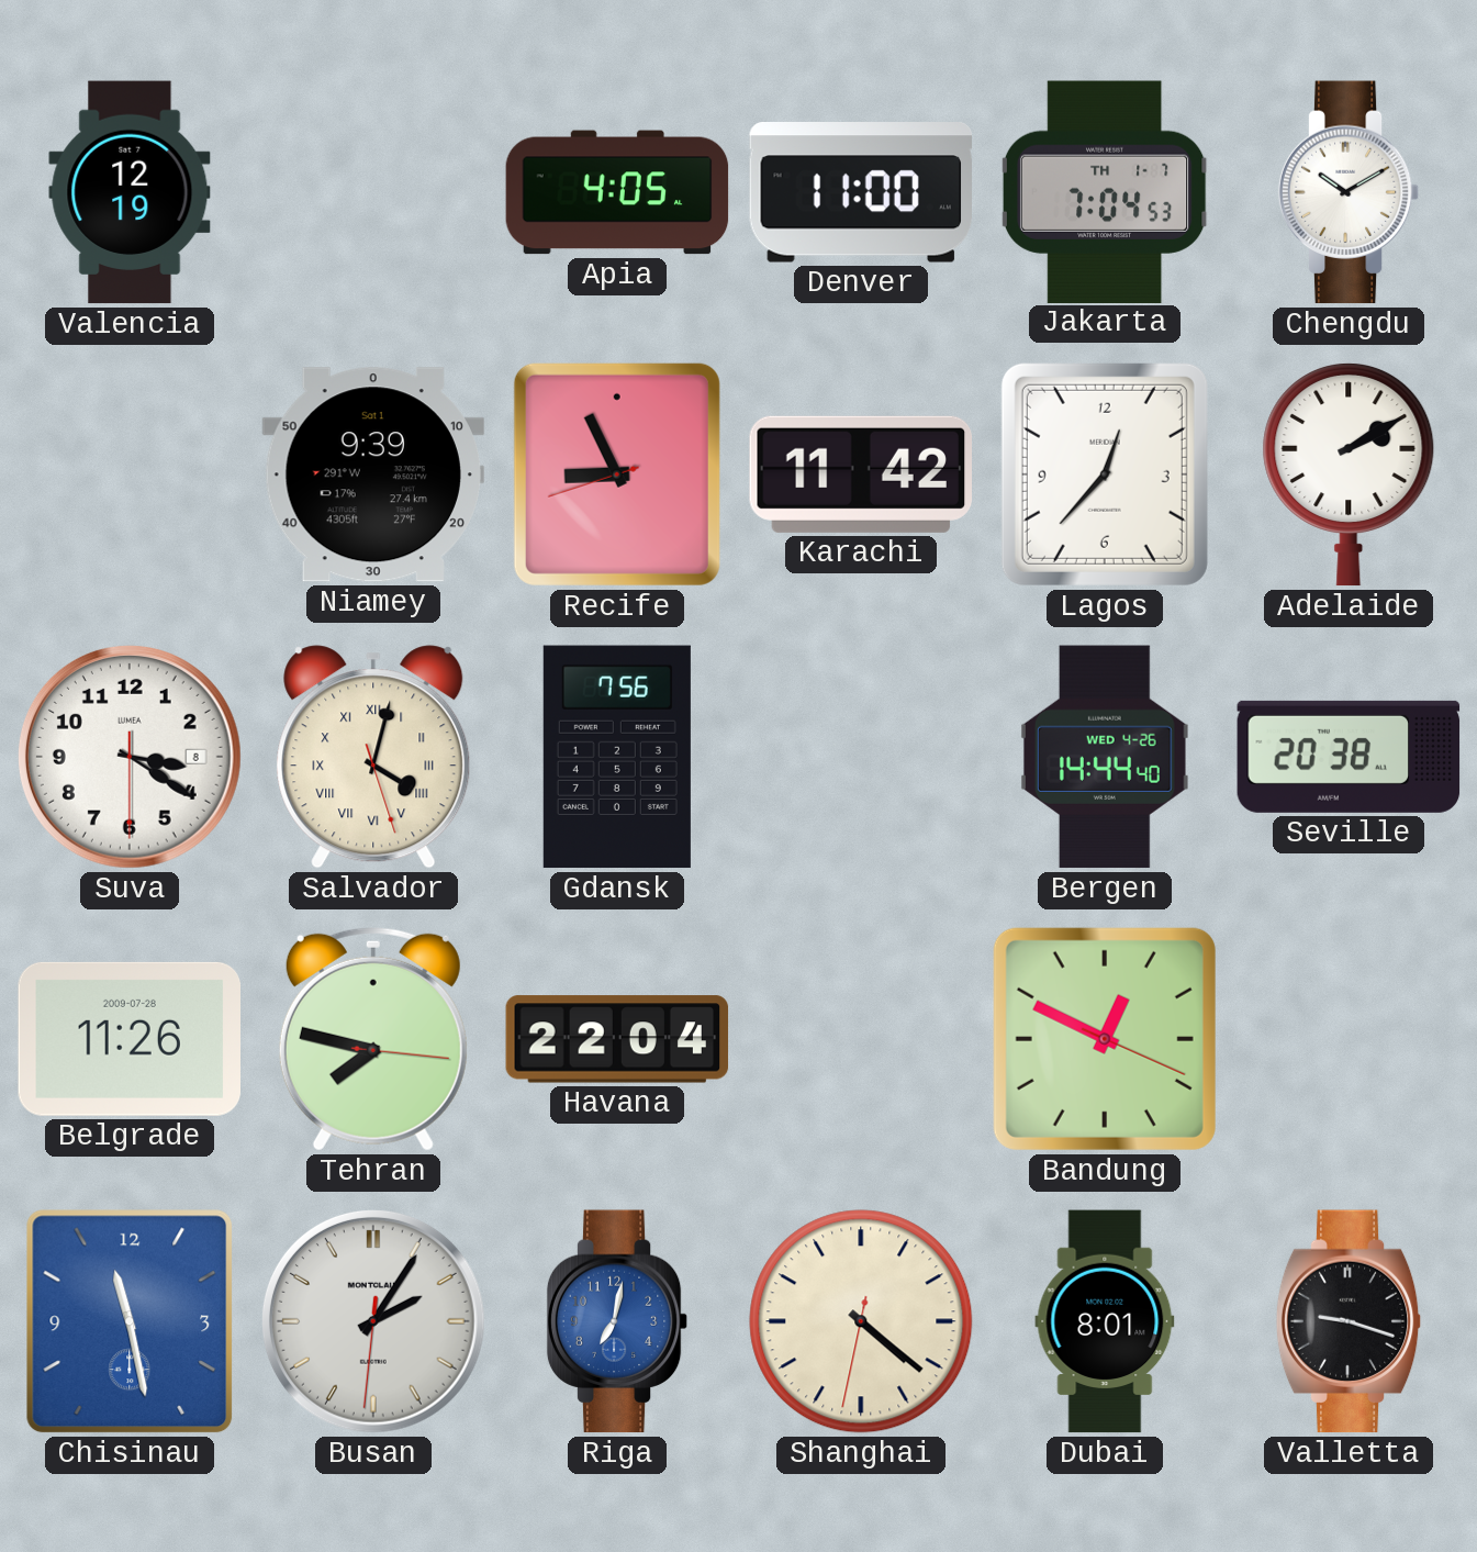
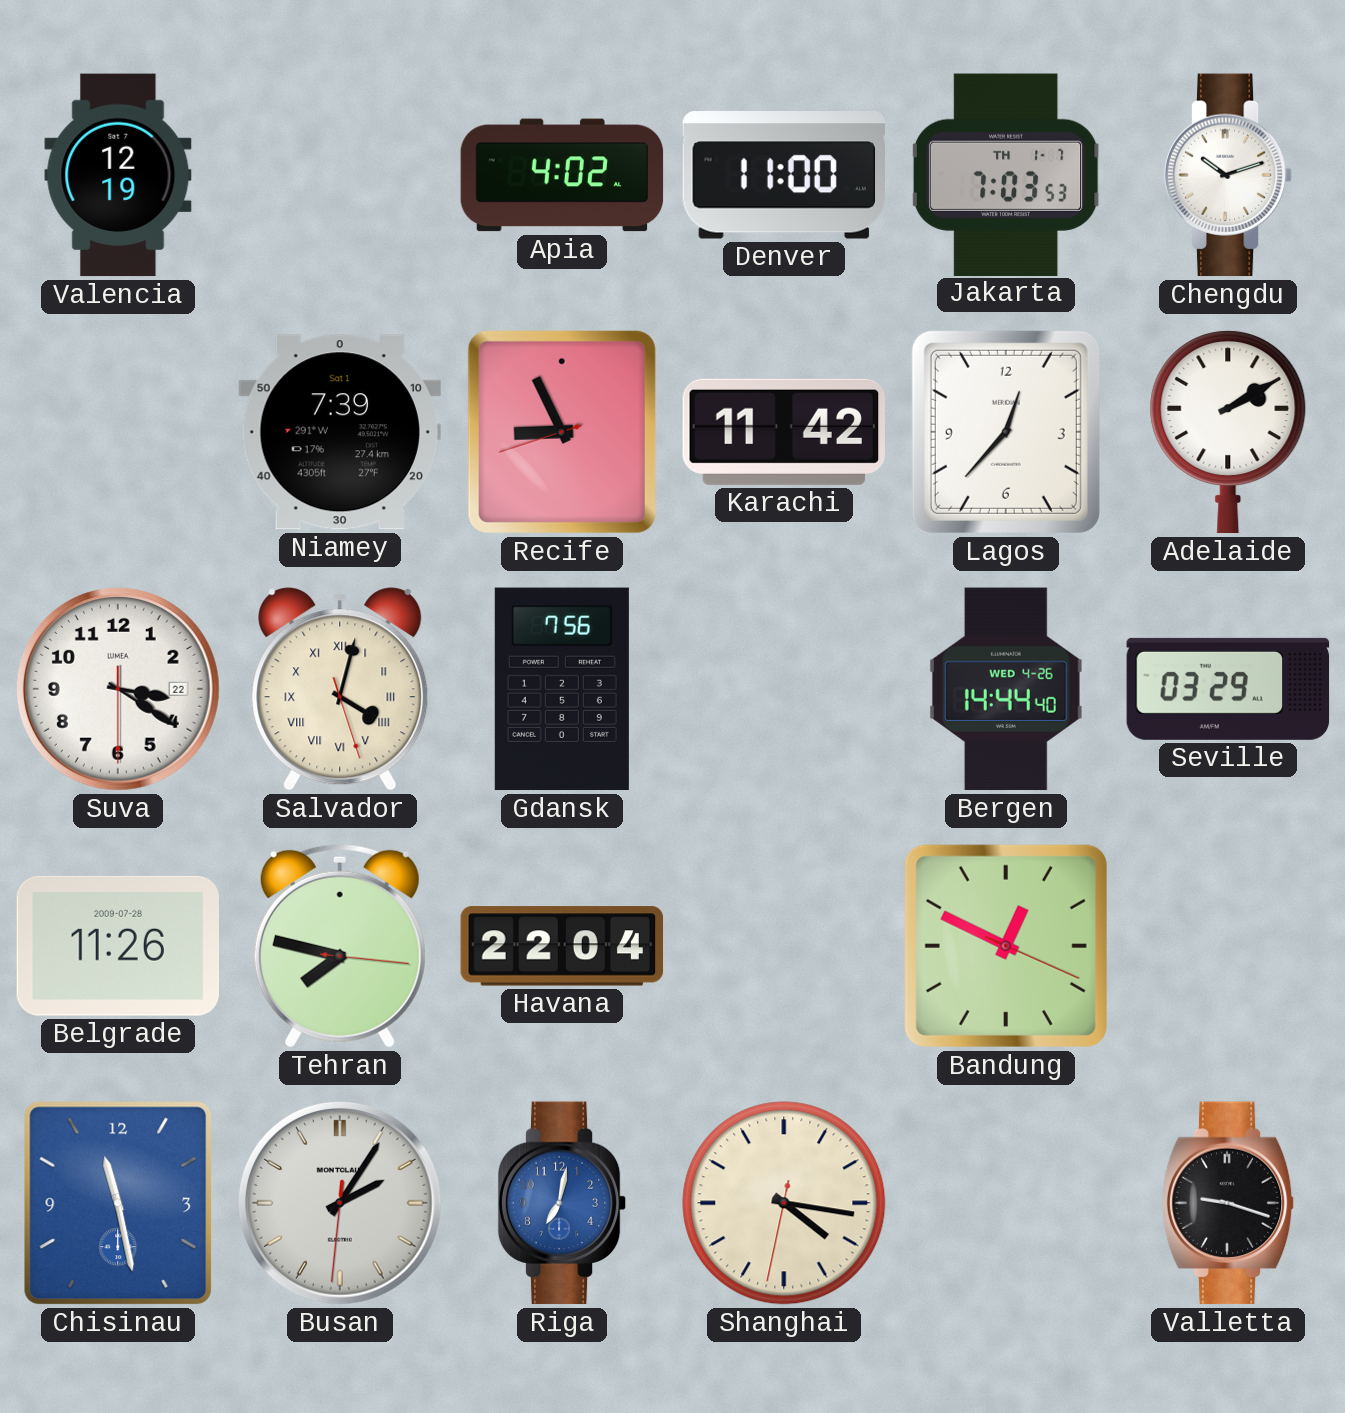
Apia: 4:05 -> 4:02 (562, 175)
Jakarta: 7:04 -> 7:03 (1006, 174)
Chengdu: 10:10 -> 10:12 (1228, 175)
Niamey: 9:39 -> 7:39 (339, 432)
Suva date: 8 -> 22 (118, 689)
Seville: 20:38 -> 03:29 (1228, 689)
Shanghai: 4:21 -> 4:16 (784, 1203)
Dubai: 8:01 -> none (1105, 1321)
